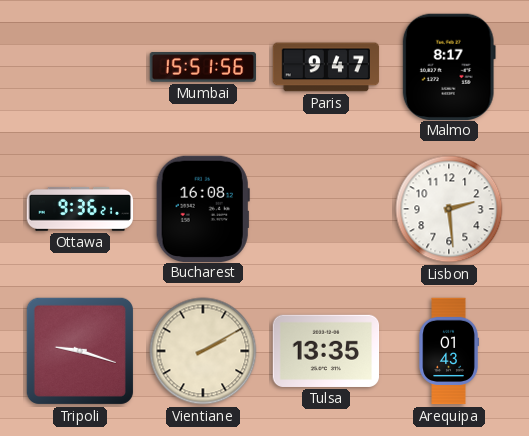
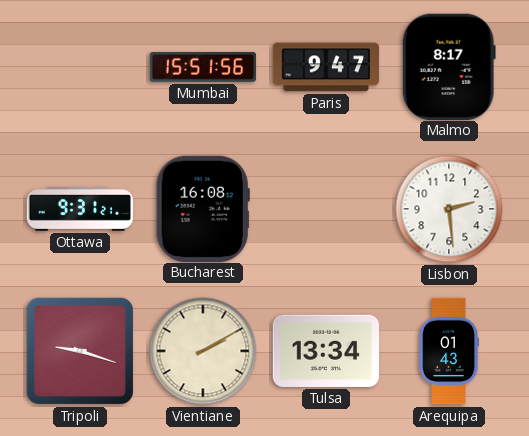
Ottawa: 9:36 -> 9:31 (80, 209)
Tulsa: 13:35 -> 13:34 (326, 351)
